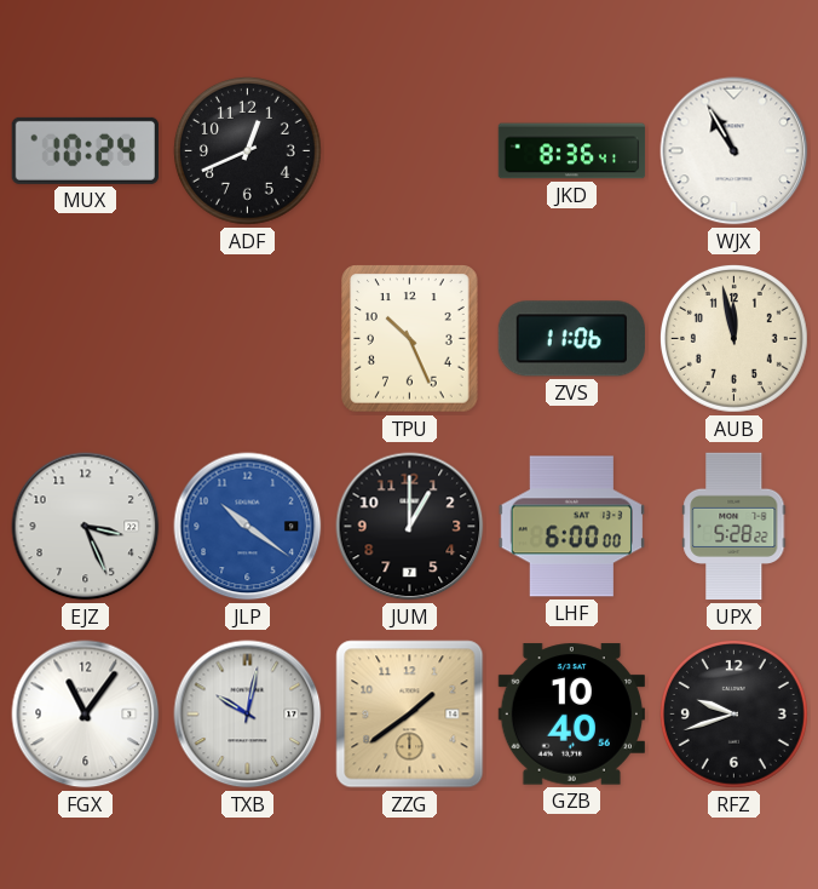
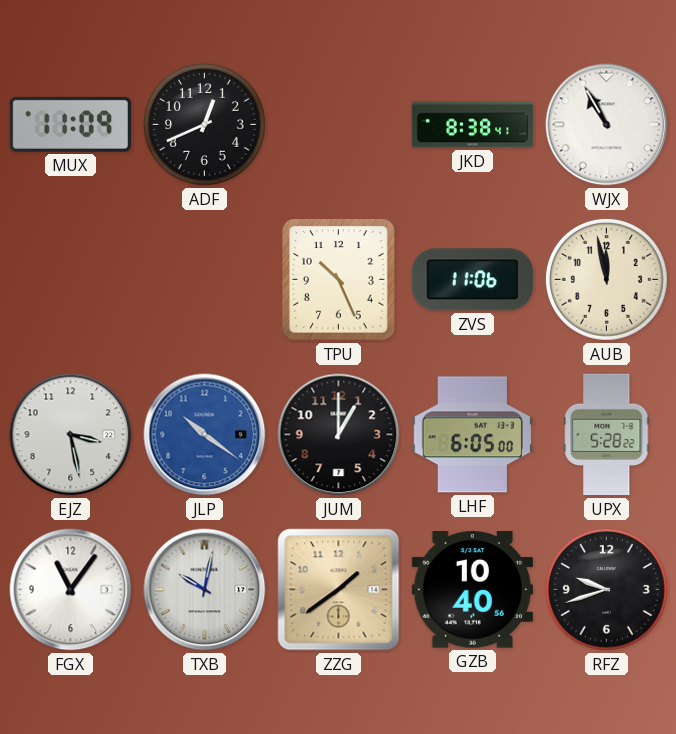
MUX: 10:24 -> 11:09 (70, 124)
JKD: 8:36 -> 8:38 (473, 125)
EJZ: 3:26 -> 3:28 (71, 435)
LHF: 6:00 -> 6:05 (472, 435)
